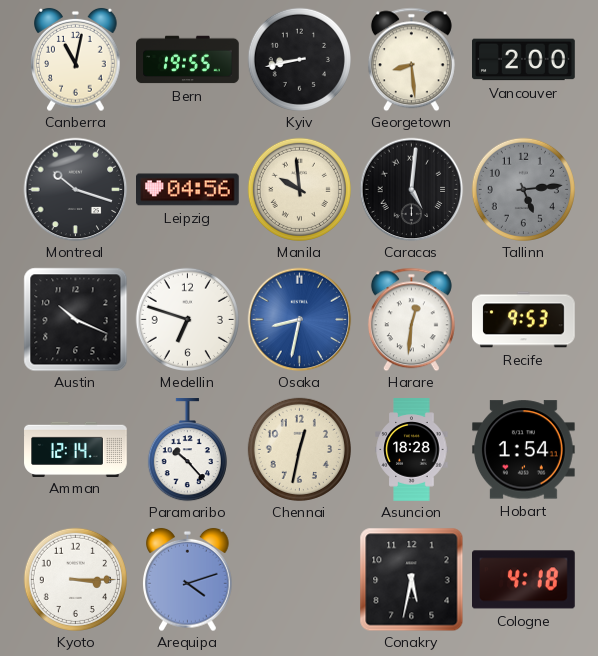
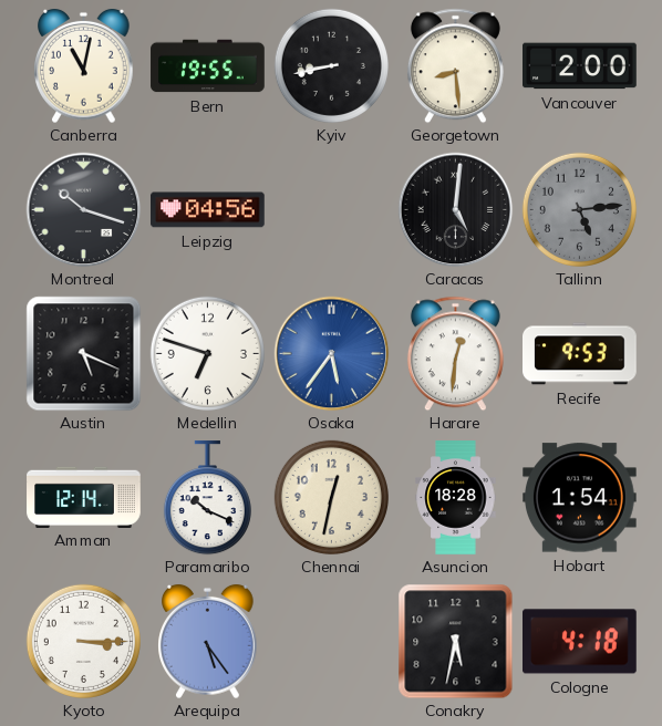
Manila: 9:59 -> none (299, 189)
Austin: 10:19 -> 5:19 (83, 353)
Osaka: 8:32 -> 5:36 (331, 353)
Paramaribo: 10:23 -> 10:19 (207, 498)
Arequipa: 4:12 -> 5:24 (208, 641)
